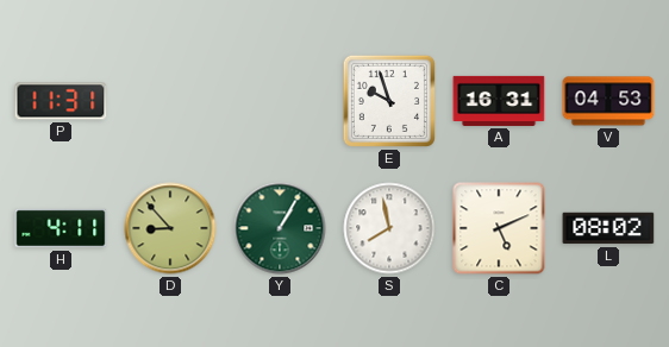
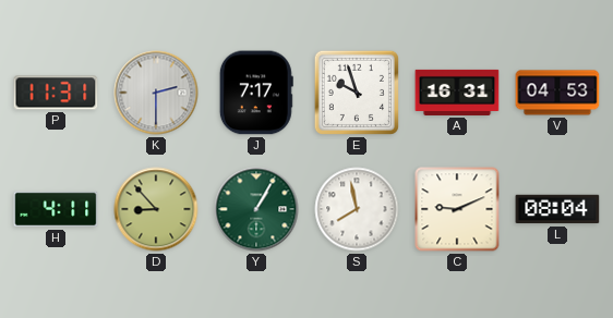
K: none -> 2:30 (156, 93)
J: none -> 7:17 (256, 93)
C: 5:11 -> 9:11 (457, 209)
L: 08:02 -> 08:04 (557, 209)
